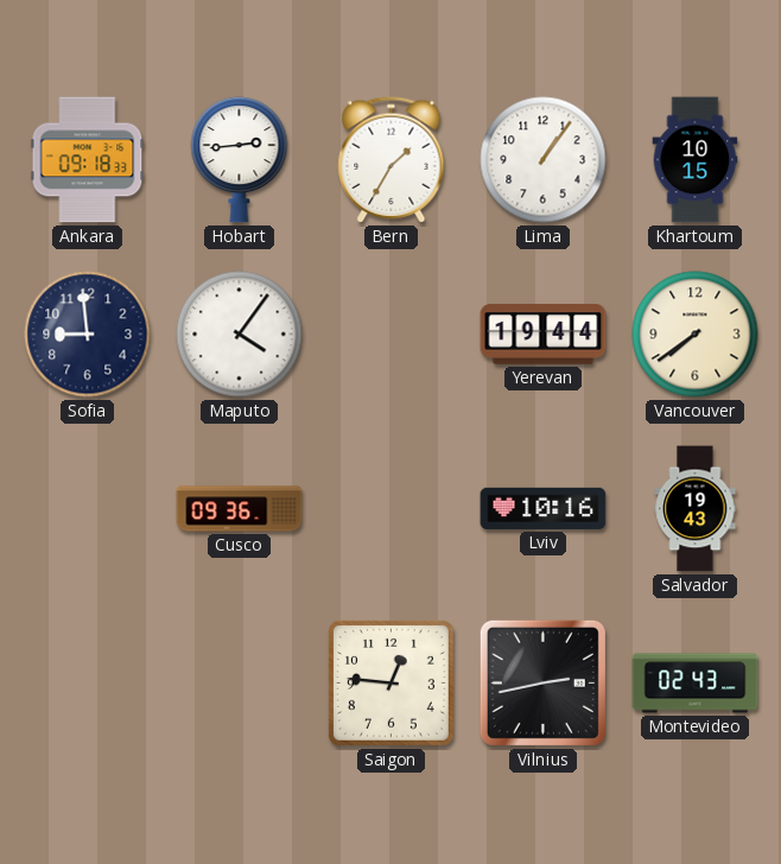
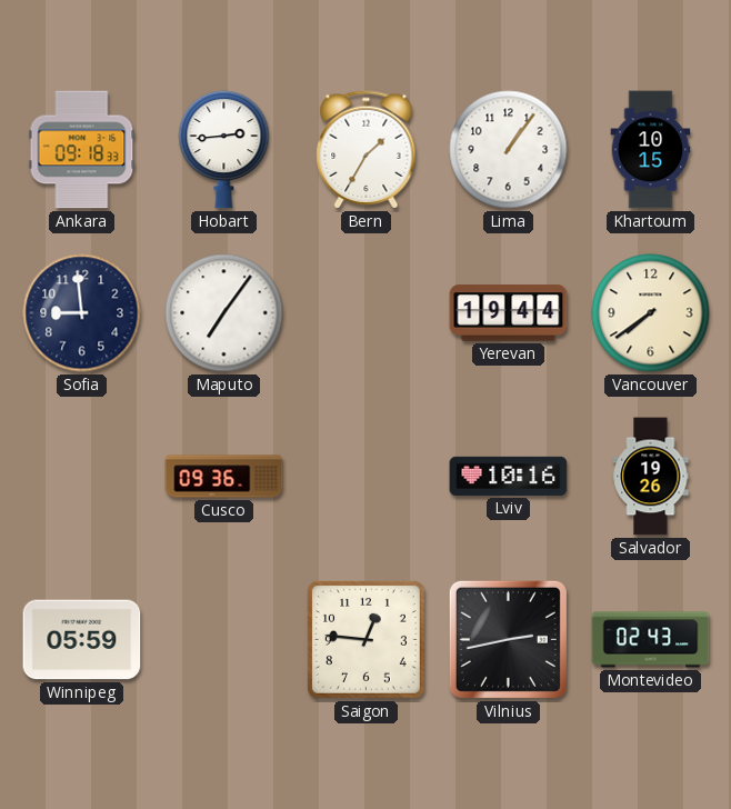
Maputo: 4:06 -> 7:06 (224, 313)
Salvador: 19:43 -> 19:26 (651, 477)
Winnipeg: none -> 05:59 (82, 640)
